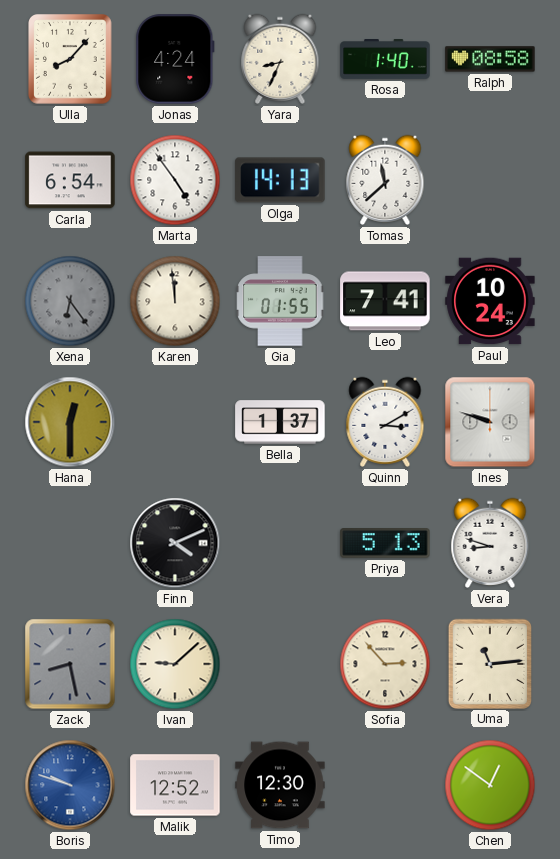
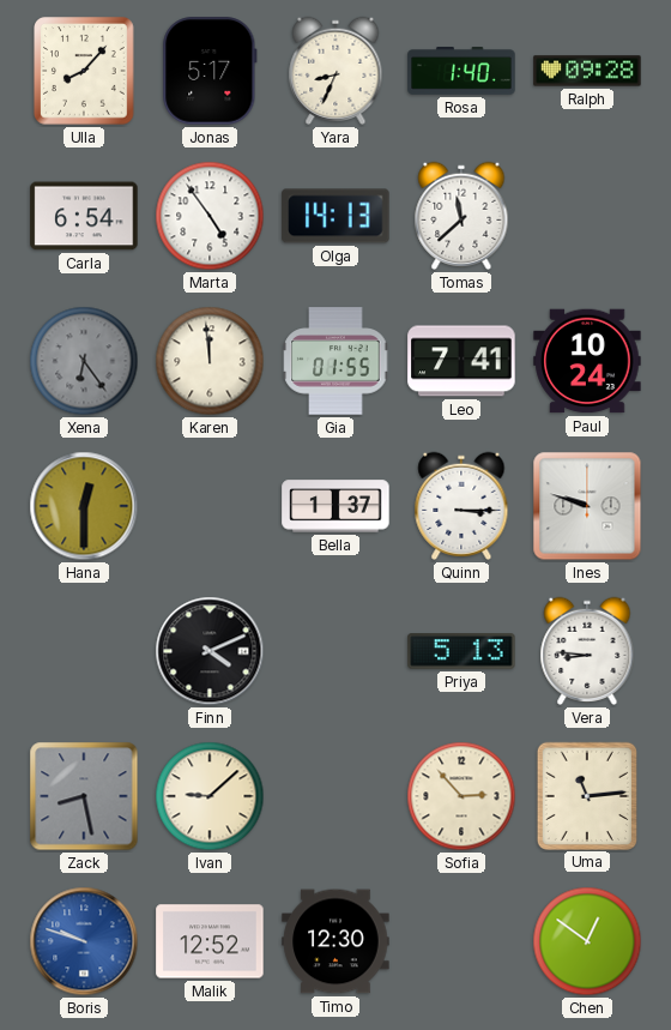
Jonas: 4:24 -> 5:17 (210, 71)
Ralph: 08:58 -> 09:28 (587, 71)
Quinn: 3:10 -> 3:15 (461, 506)
Vera: 8:48 -> 8:46 (587, 651)
